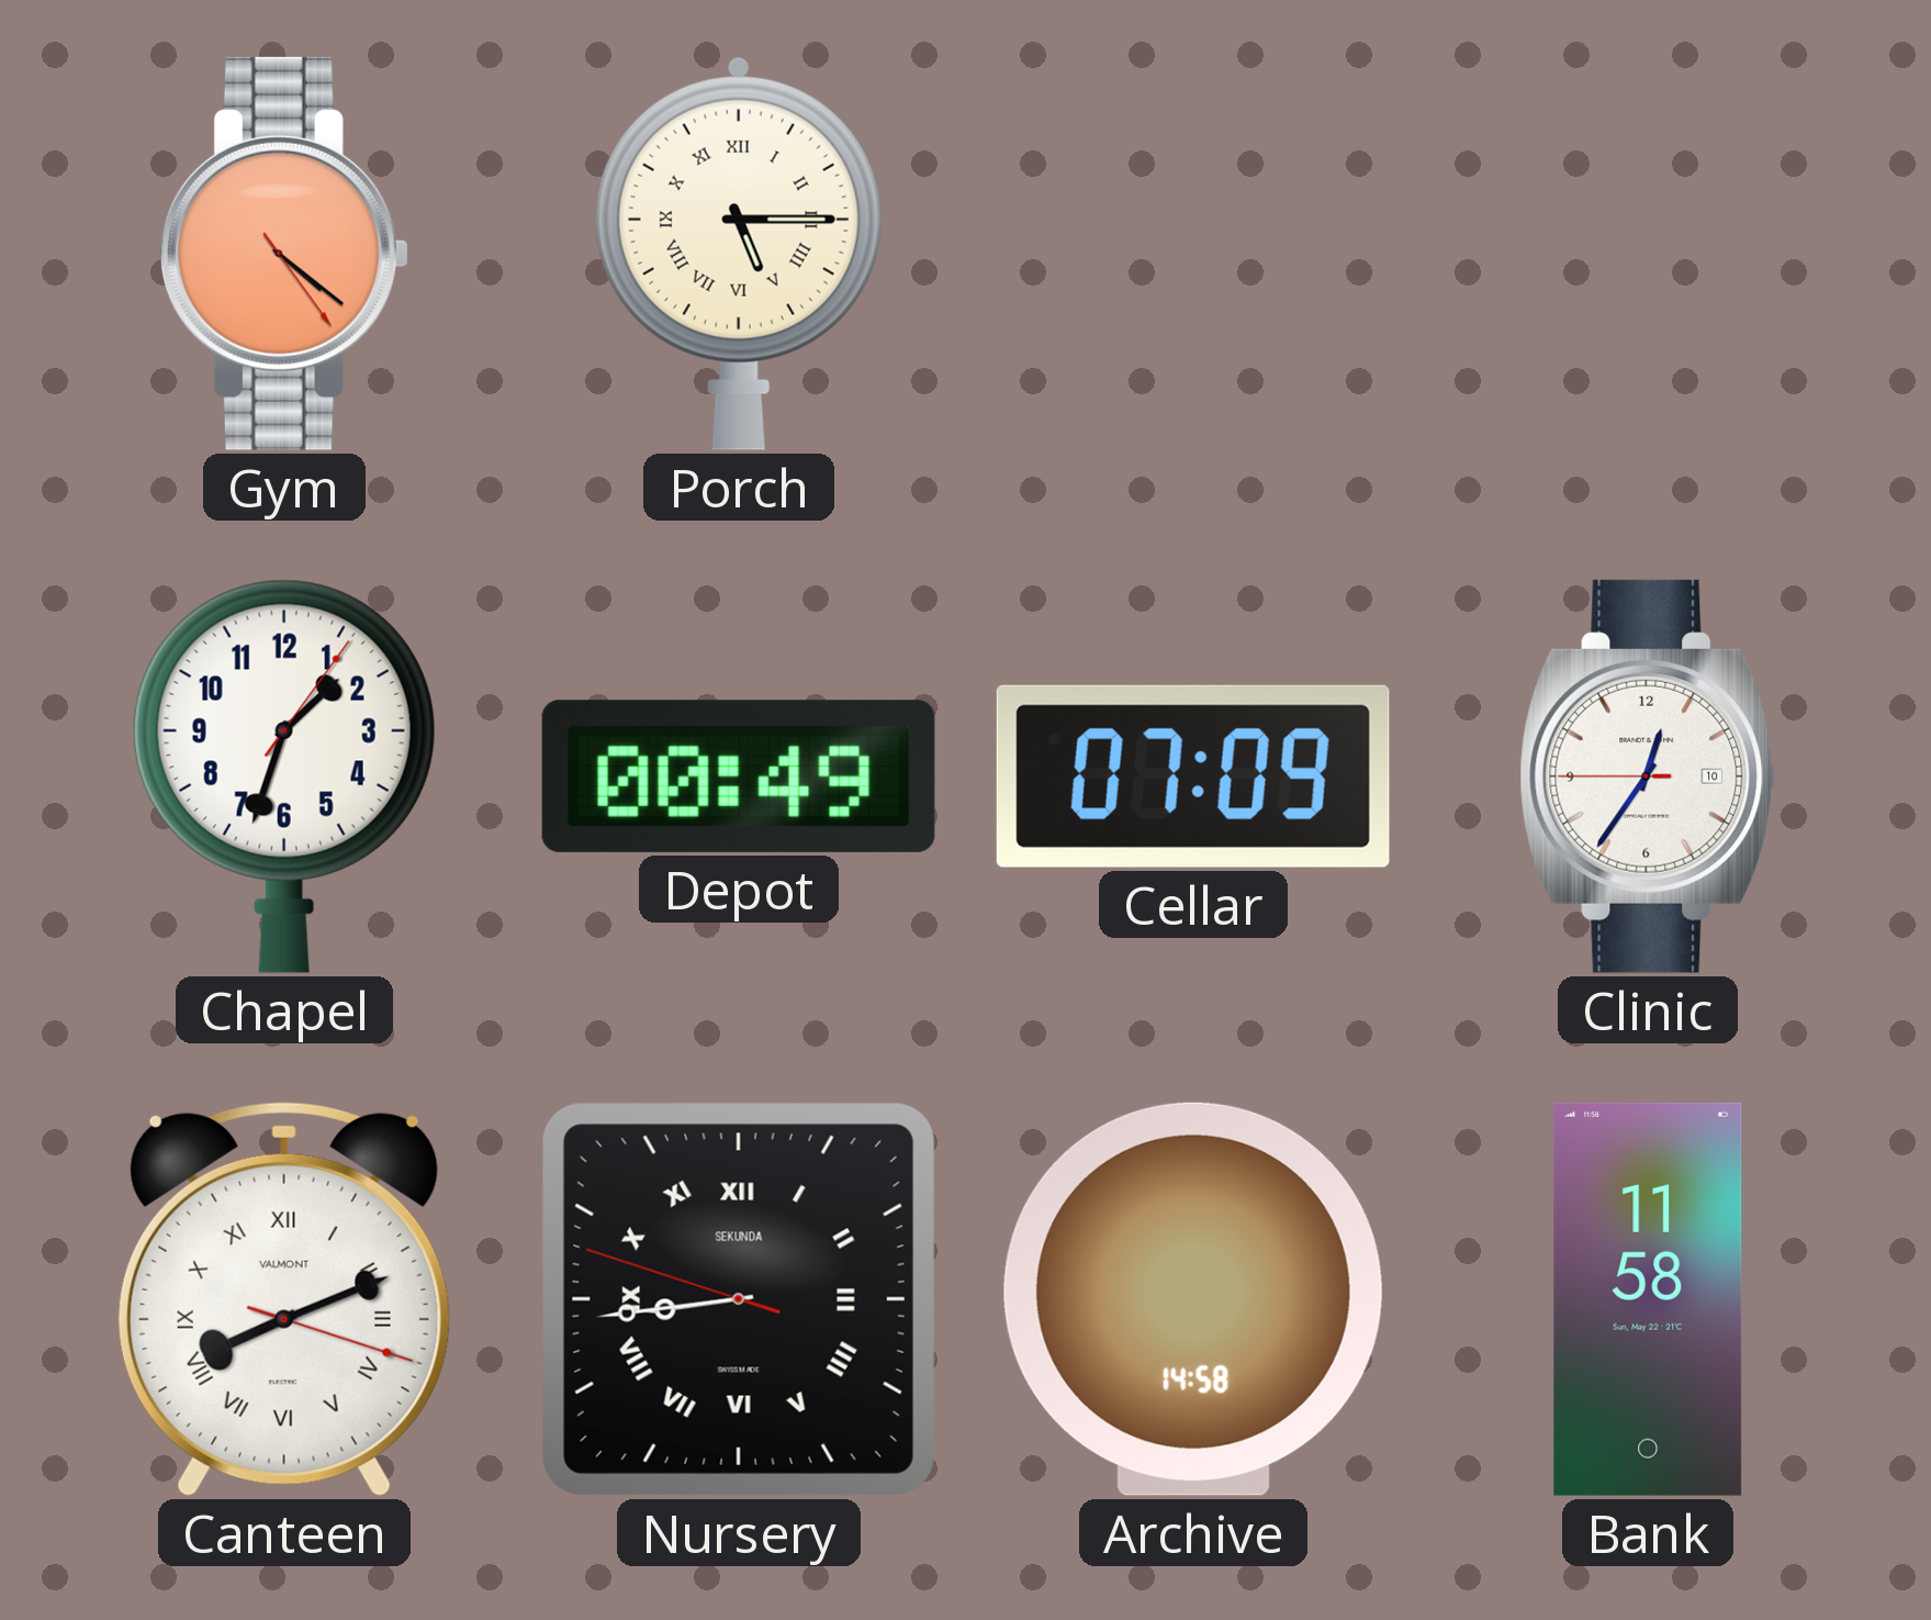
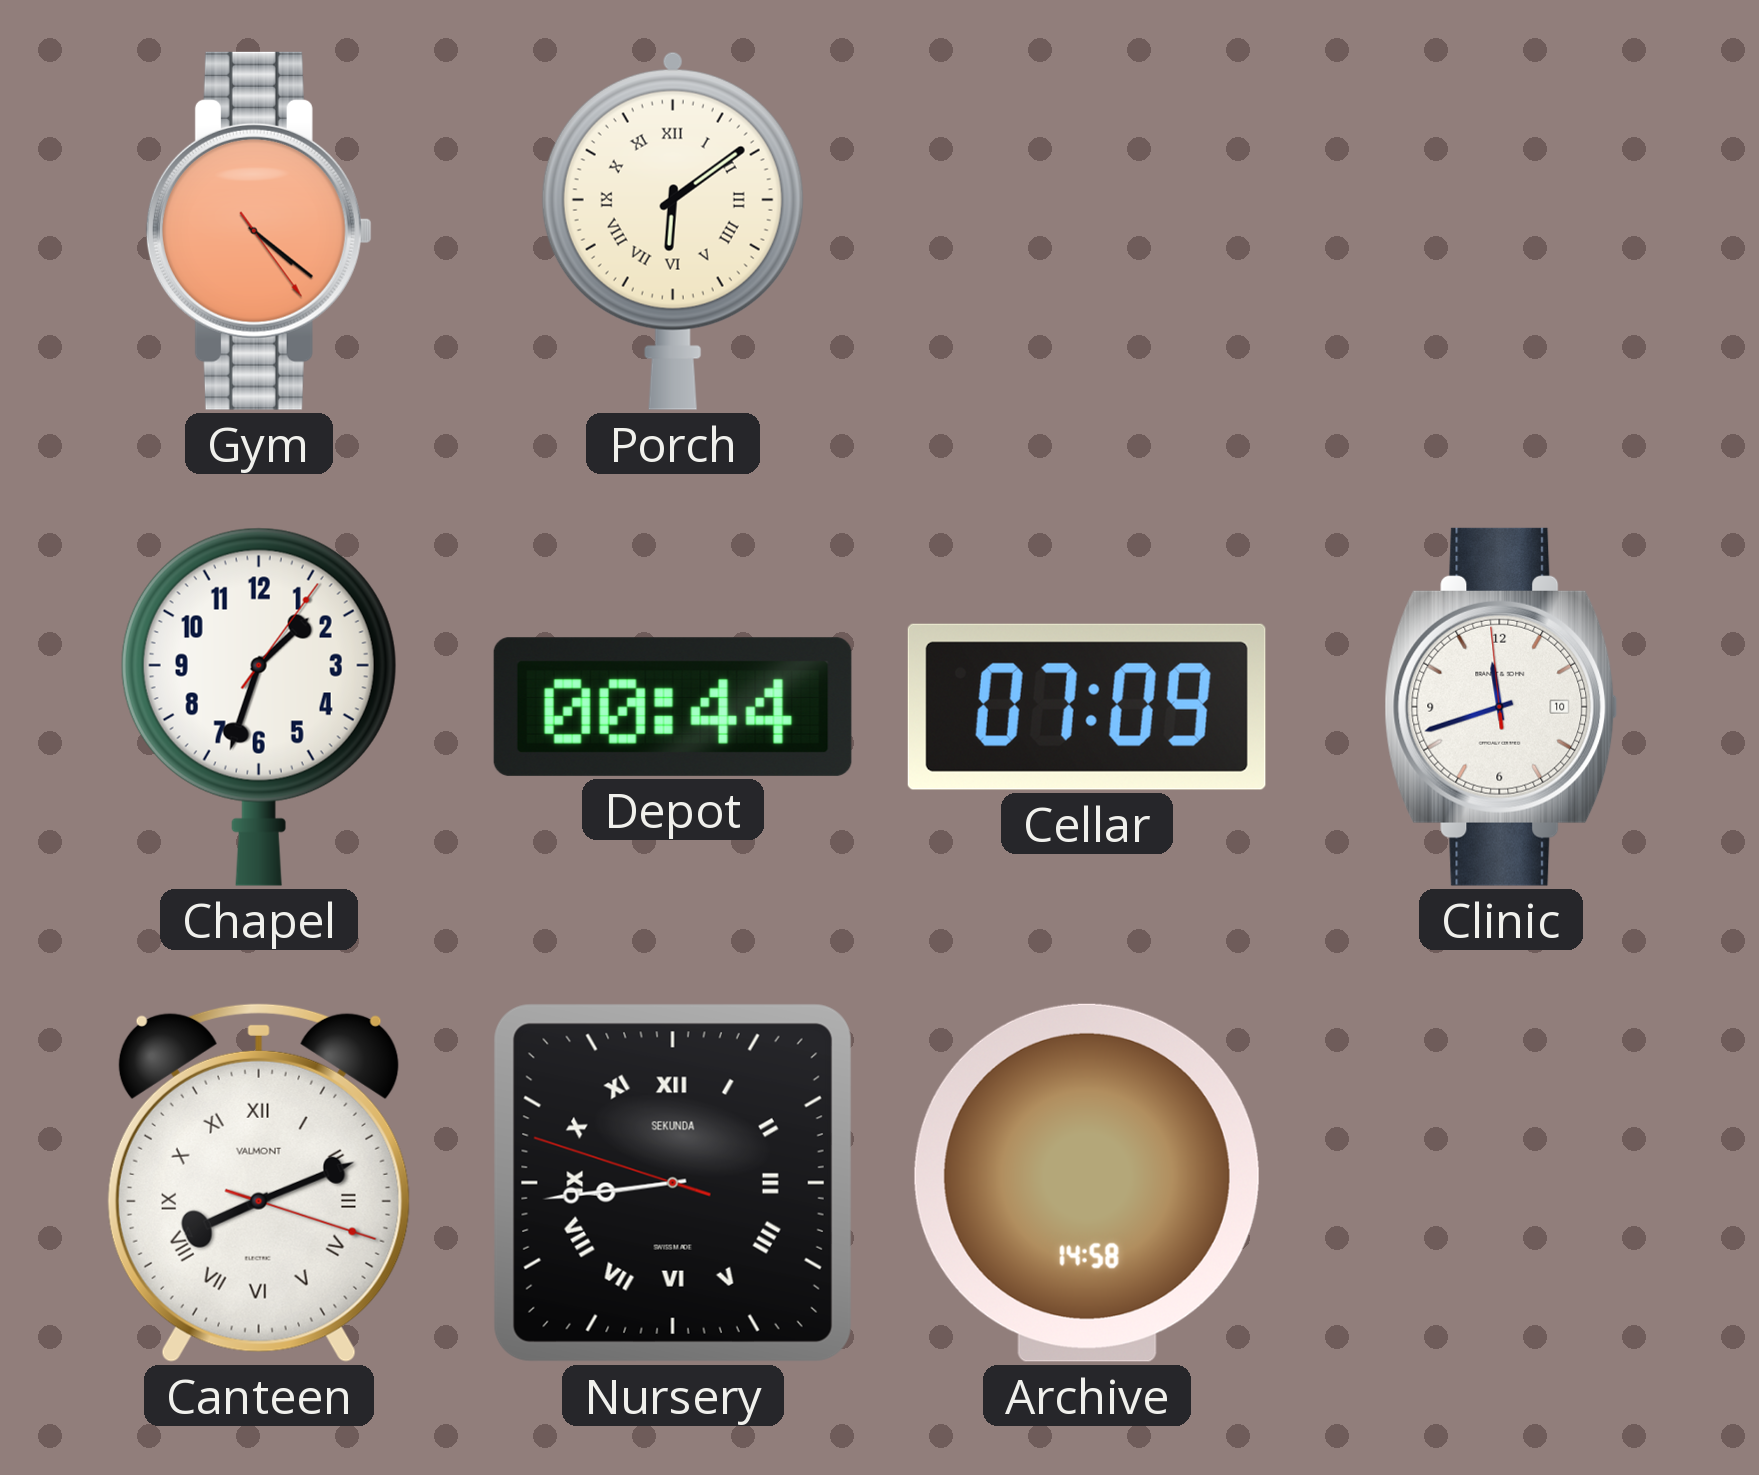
Porch: 5:15 -> 6:09 (673, 231)
Depot: 00:49 -> 00:44 (673, 707)
Clinic: 12:35 -> 11:41 (1501, 707)
Bank: 11:58 -> none (1648, 1299)
